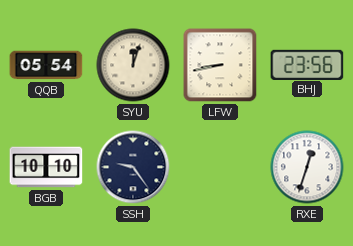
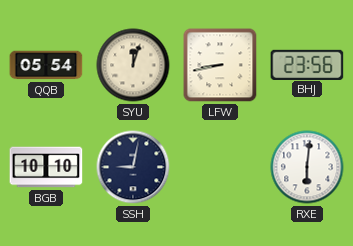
SSH: 9:24 -> 9:02 (133, 167)
RXE: 12:33 -> 6:01 (307, 167)
